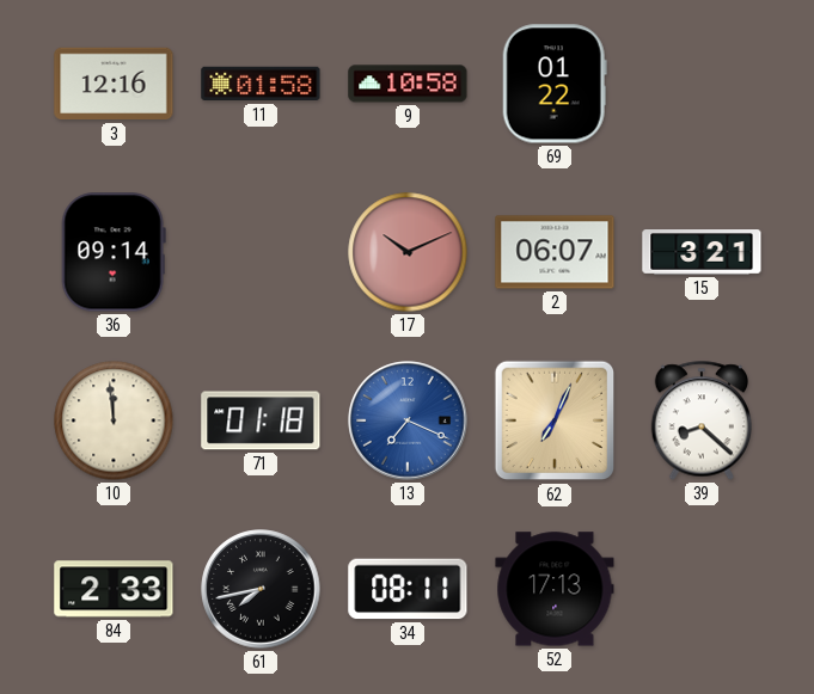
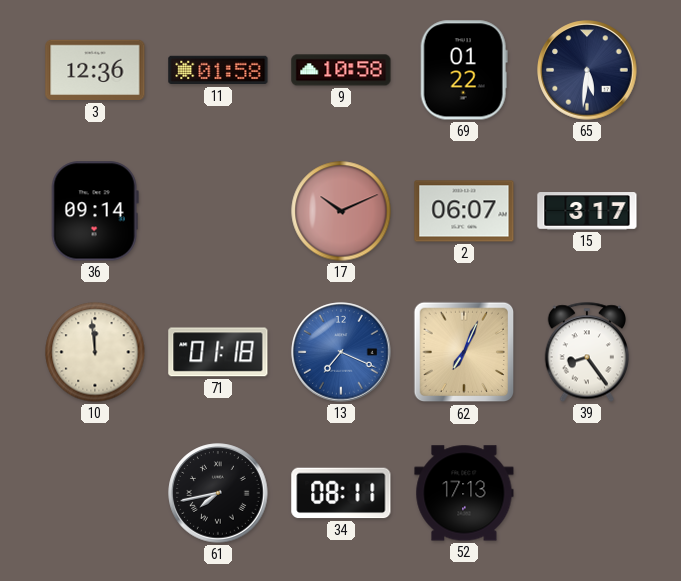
3: 12:16 -> 12:36 (95, 70)
65: none -> 5:31 (587, 70)
15: 3:21 -> 3:17 (587, 211)
39: 8:22 -> 8:24 (587, 352)
84: 2:33 -> none (114, 589)
